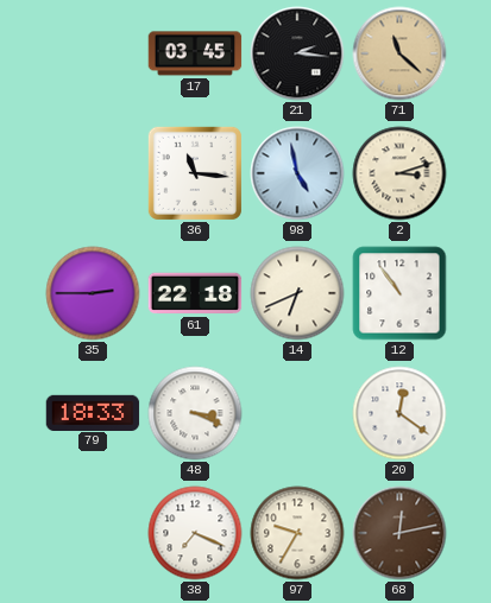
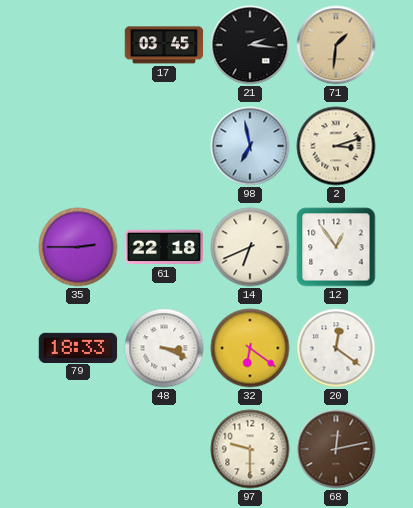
71: 11:22 -> 1:31 (336, 45)
36: 11:16 -> none (195, 173)
98: 4:58 -> 6:58 (250, 146)
12: 10:54 -> 12:54 (336, 247)
32: none -> 6:21 (250, 348)
38: 7:19 -> none (195, 533)
97: 9:35 -> 9:30 (250, 449)
